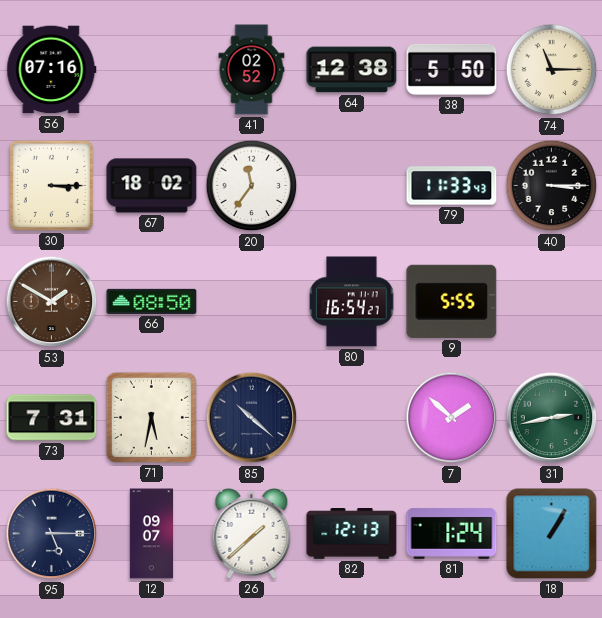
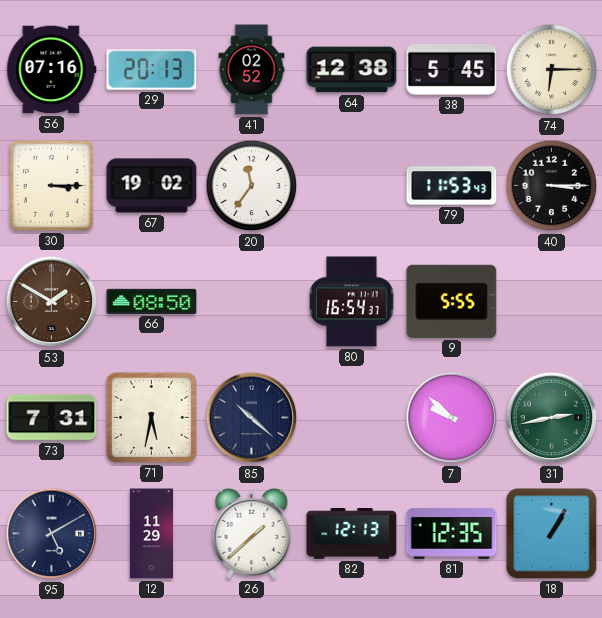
29: none -> 20:13 (152, 70)
38: 5:50 -> 5:45 (452, 69)
74: 11:15 -> 6:15 (552, 70)
67: 18:02 -> 19:02 (152, 186)
79: 11:33 -> 11:53 (452, 186)
80: 16:54:27 -> 16:54:37 (352, 302)
7: 1:52 -> 9:52 (452, 418)
95: 5:15 -> 5:10 (52, 534)
12: 09:07 -> 11:29 (152, 534)
81: 1:24 -> 12:35 (452, 534)
